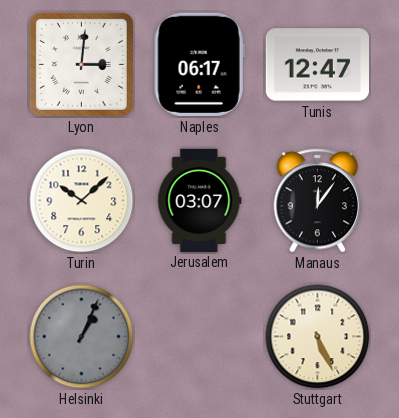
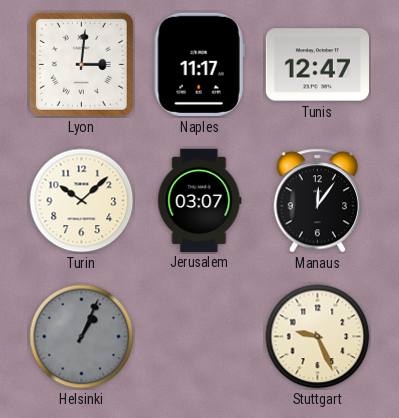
Naples: 06:17 -> 11:17 (199, 64)
Stuttgart: 5:26 -> 9:26 (318, 337)
